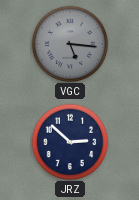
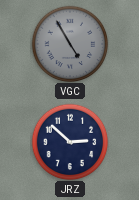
VGC: 5:16 -> 4:55 (70, 44)
